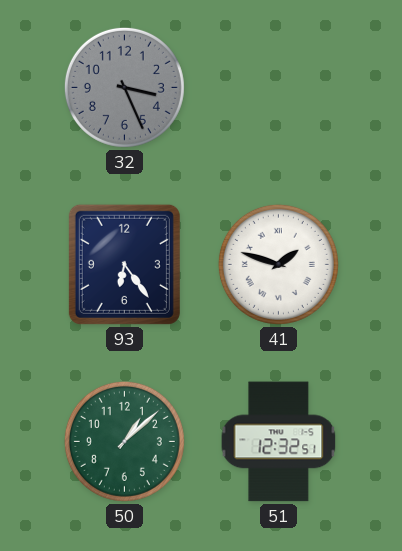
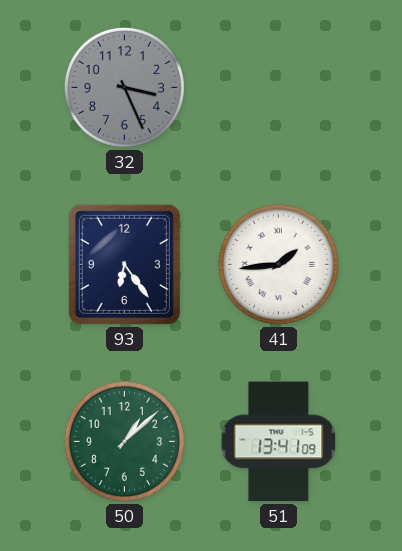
41: 1:48 -> 1:44 (278, 264)
51: 12:32 -> 13:41 (279, 442)
